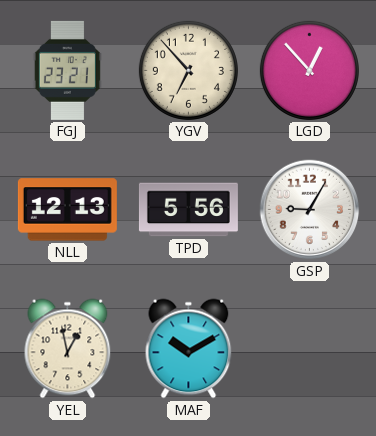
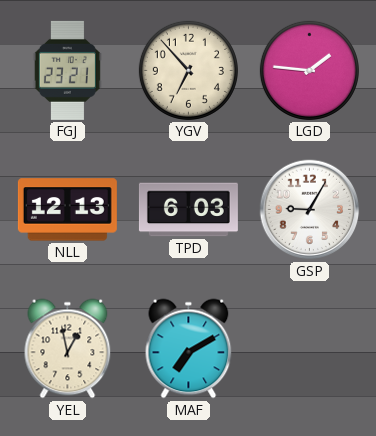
LGD: 12:53 -> 1:46 (309, 70)
TPD: 5:56 -> 6:03 (188, 210)
MAF: 10:10 -> 7:10 (189, 349)
